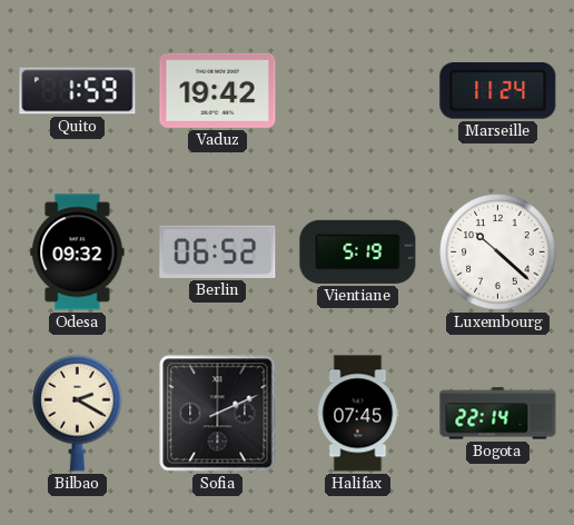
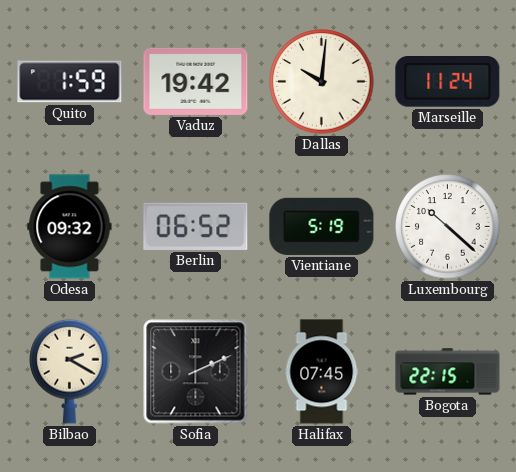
Dallas: none -> 10:01 (322, 82)
Bogota: 22:14 -> 22:15 (448, 372)
